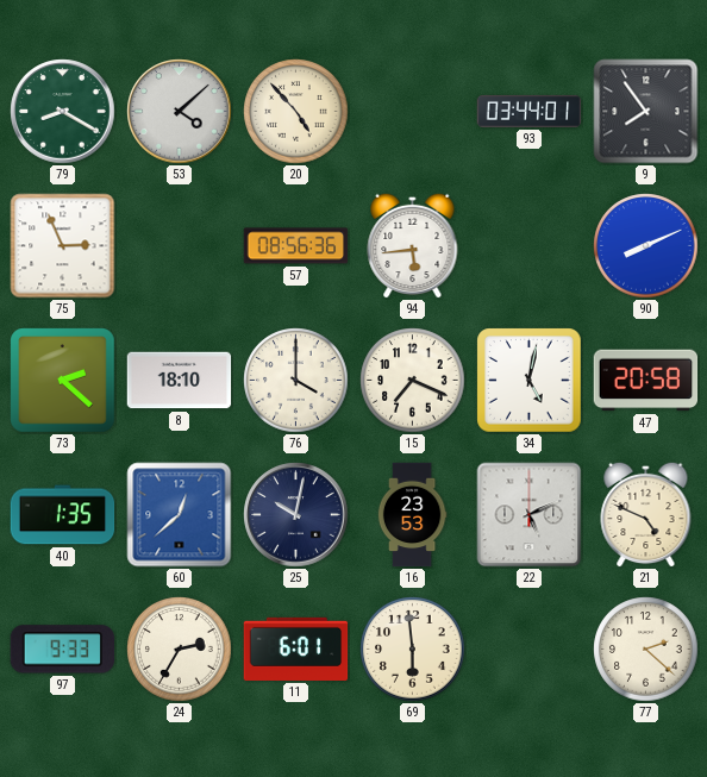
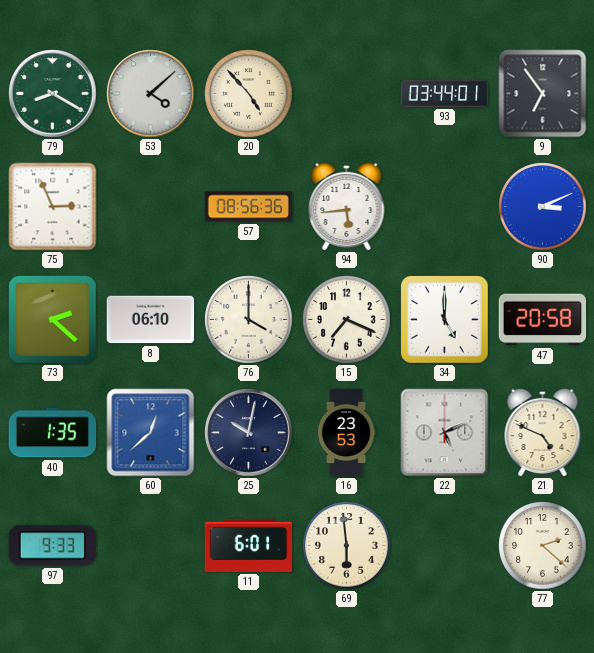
9: 7:54 -> 6:54 (543, 94)
90: 8:11 -> 3:11 (543, 207)
8: 18:10 -> 06:10 (151, 320)
34: 5:02 -> 5:00 (445, 320)
24: 2:35 -> none (180, 650)
